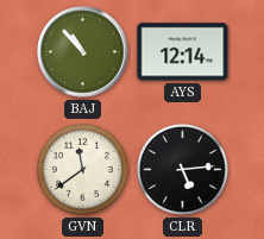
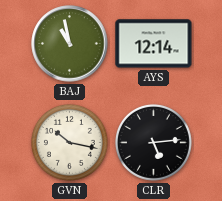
BAJ: 10:53 -> 10:58 (70, 44)
GVN: 11:39 -> 10:17 (69, 142)
